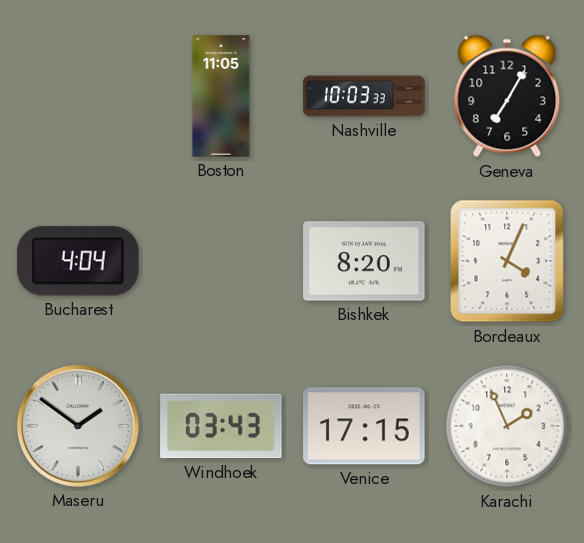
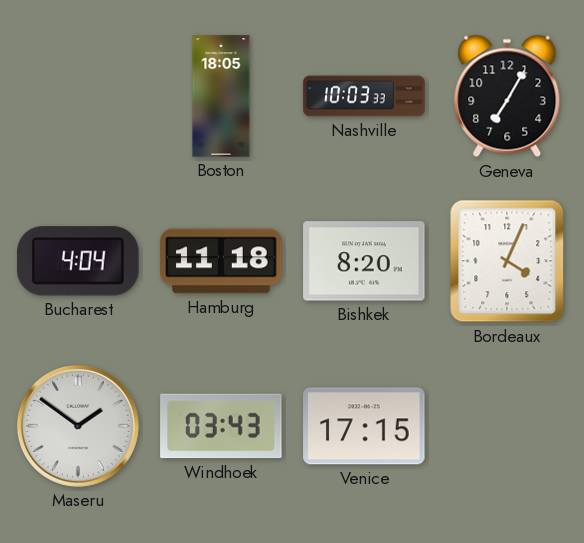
Boston: 11:05 -> 18:05 (221, 96)
Hamburg: none -> 11:18 (221, 261)
Karachi: 1:56 -> none (507, 426)
